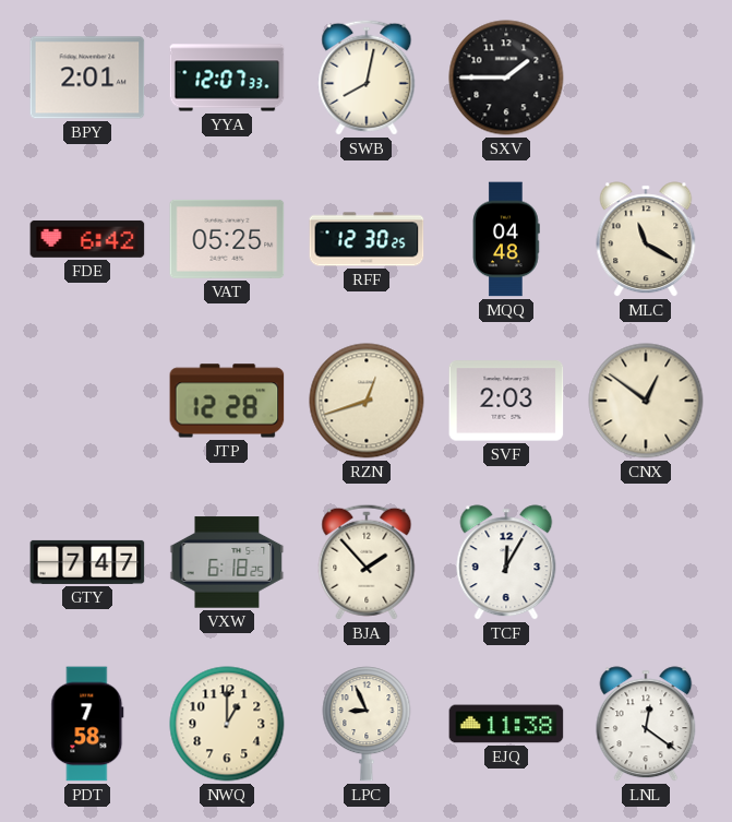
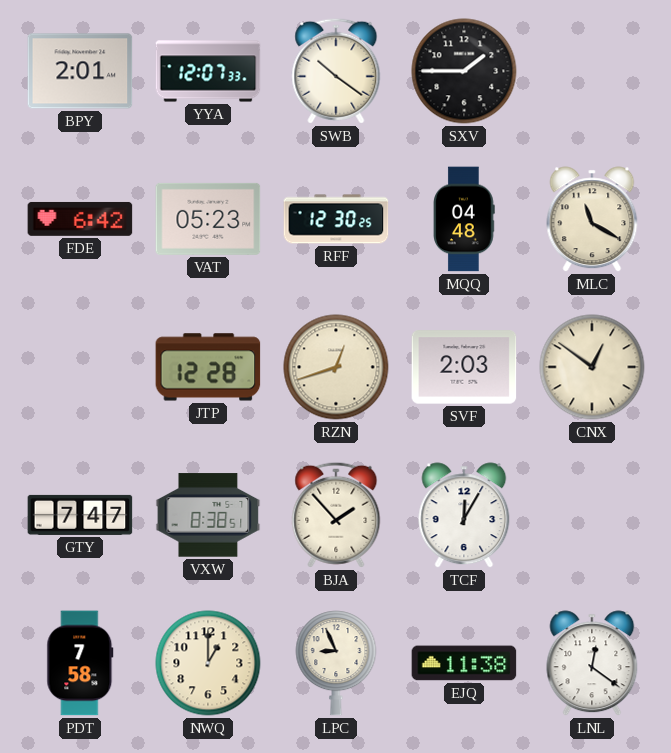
SWB: 8:02 -> 10:21 (336, 71)
VAT: 05:25 -> 05:23 (208, 219)
VXW: 6:18 -> 8:38 (208, 515)
